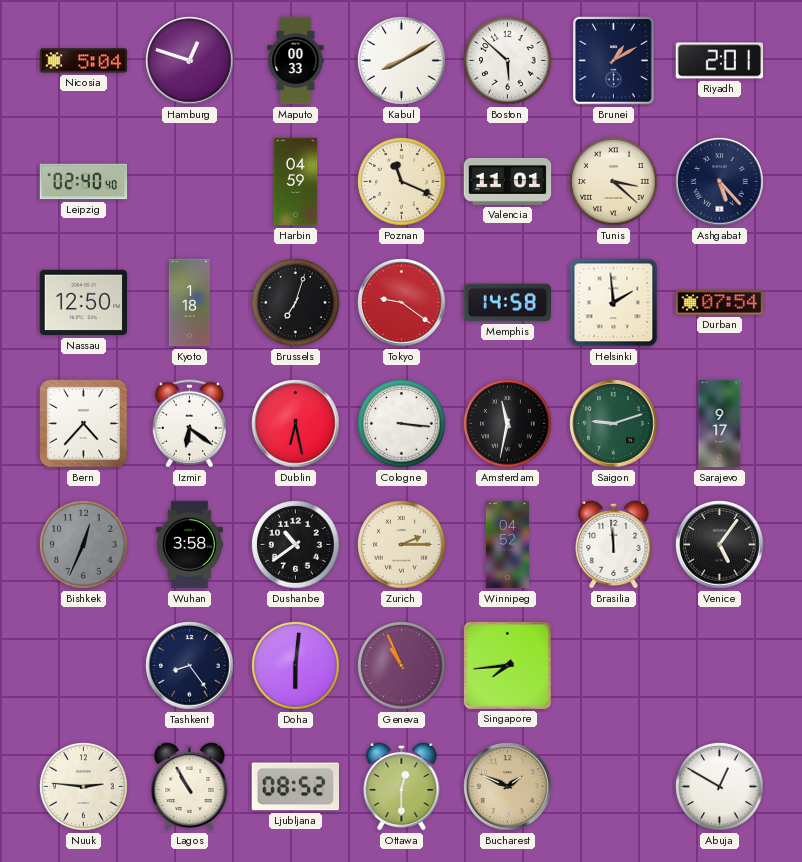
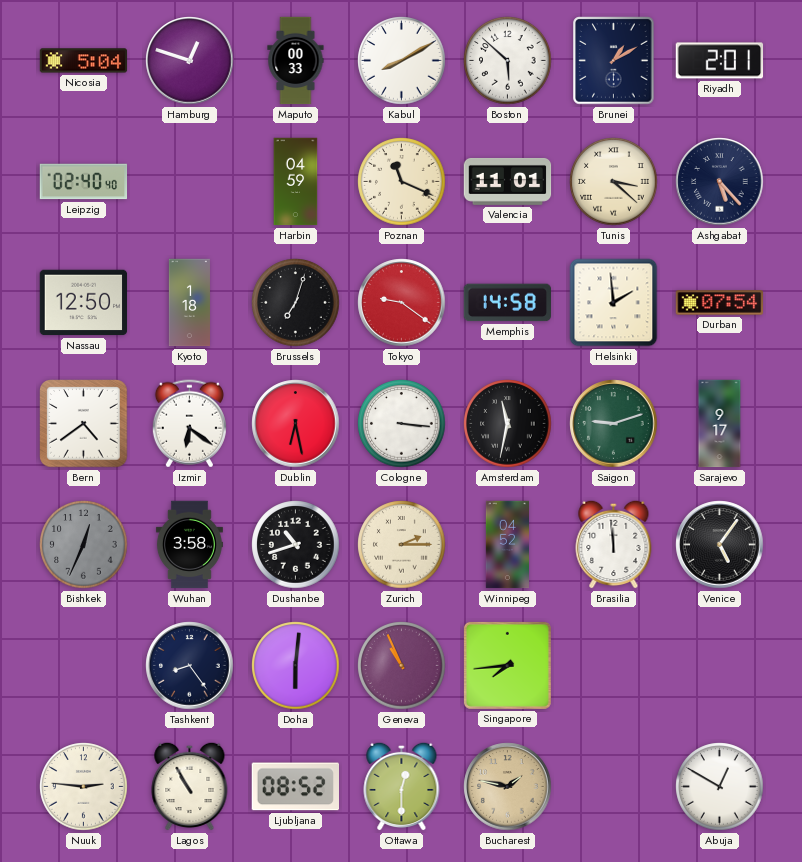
Bern: 4:37 -> 4:39 (84, 424)
Dushanbe: 10:39 -> 10:42 (296, 545)
Bucharest: 1:49 -> 1:47 (508, 787)
